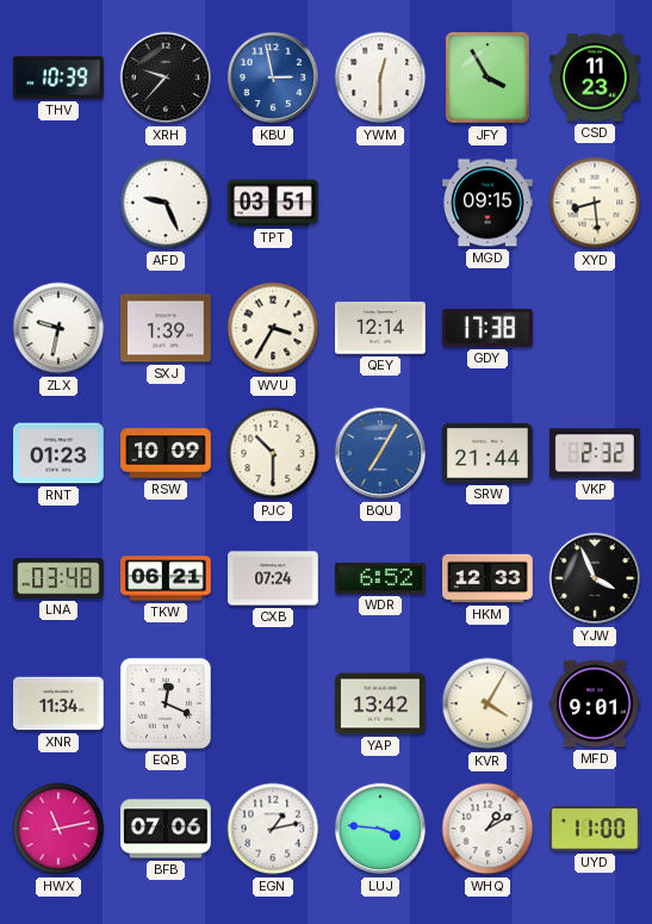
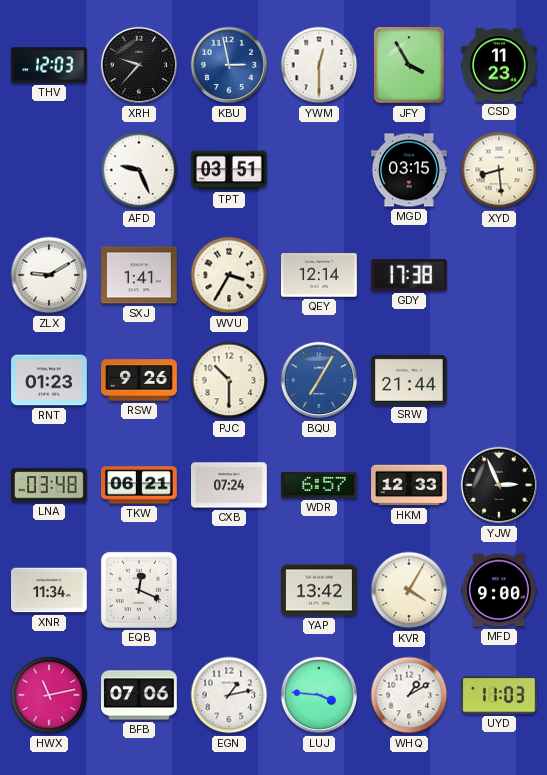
THV: 10:39 -> 12:03 (50, 65)
MGD: 09:15 -> 03:15 (409, 170)
ZLX: 9:32 -> 9:10 (49, 275)
SXJ: 1:39 -> 1:41 (140, 275)
RSW: 10:09 -> 9:26 (139, 380)
VKP: 2:32 -> none (596, 453)
WDR: 6:52 -> 6:57 (320, 485)
YJW: 3:56 -> 2:56 (499, 485)
MFD: 9:01 -> 9:00 (500, 590)
UYD: 11:00 -> 11:03 (500, 695)
